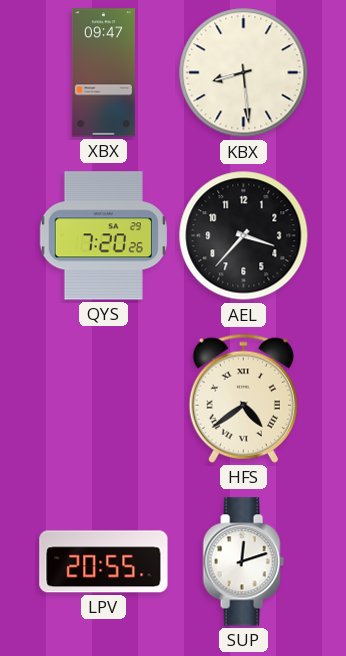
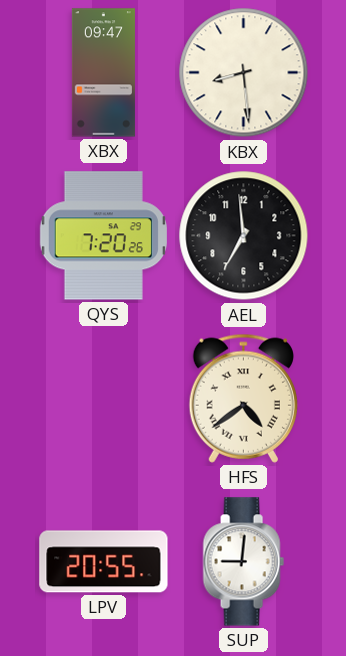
AEL: 3:37 -> 6:59 (244, 236)
SUP: 12:12 -> 9:01 (243, 562)
